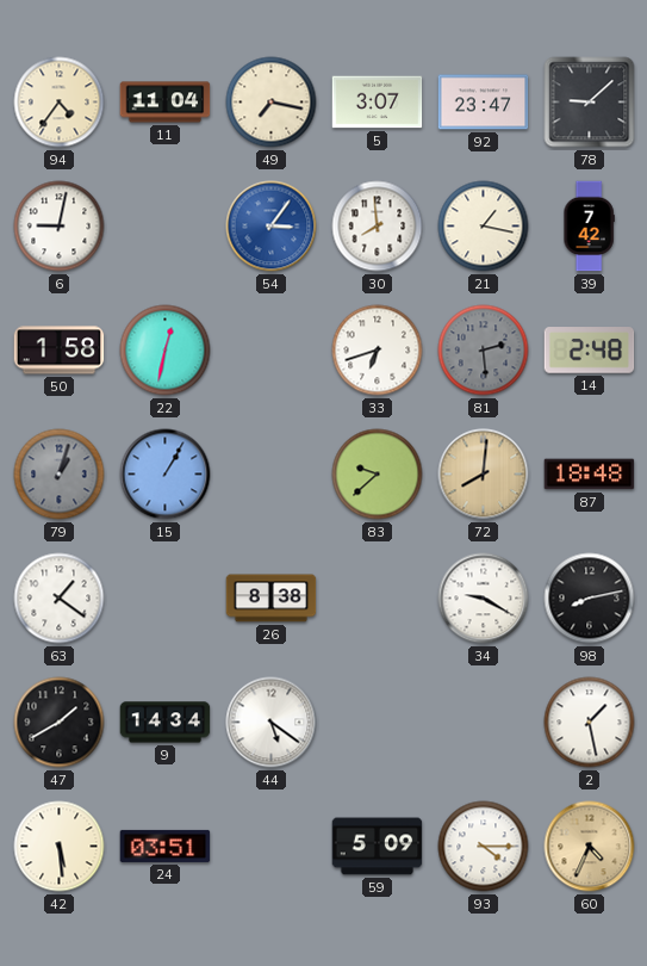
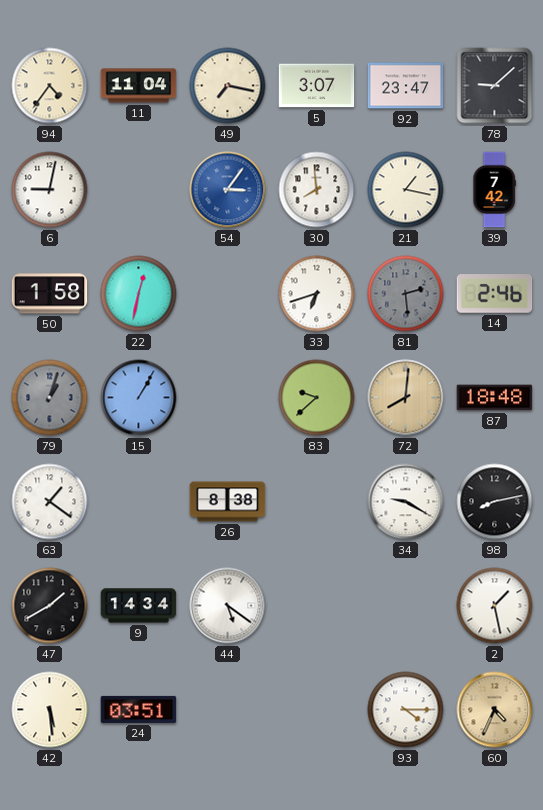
14: 2:48 -> 2:46 (495, 294)
59: 5:09 -> none (378, 847)
